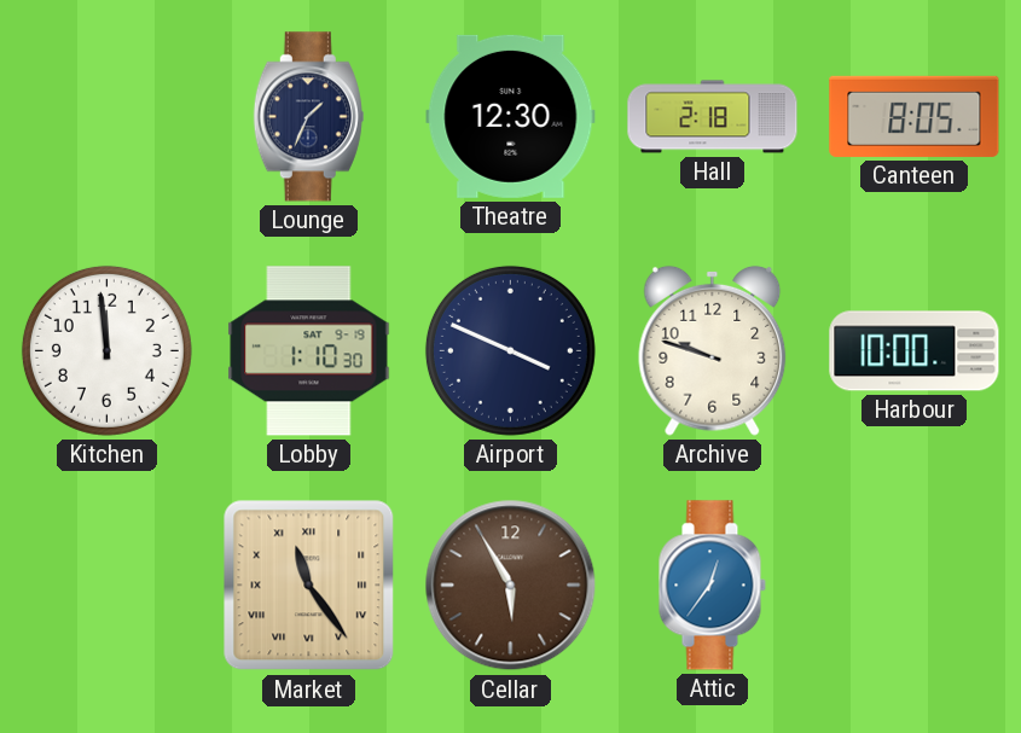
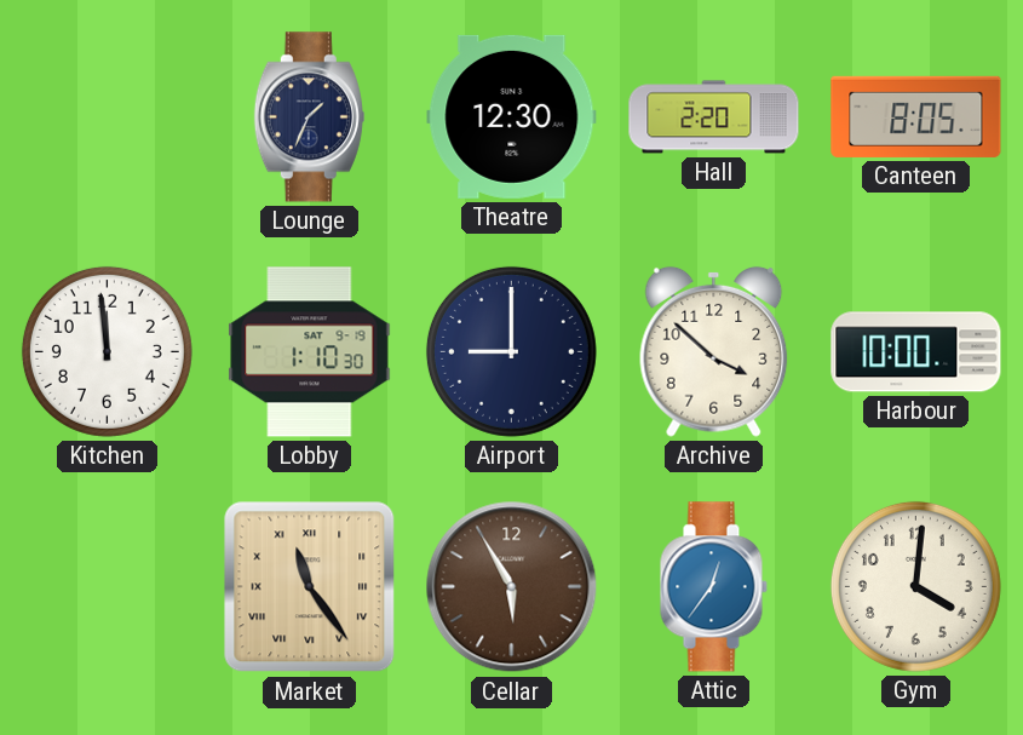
Hall: 2:18 -> 2:20 (714, 117)
Airport: 3:49 -> 9:00 (511, 351)
Archive: 9:48 -> 3:52 (714, 351)
Gym: none -> 4:01 (915, 586)
